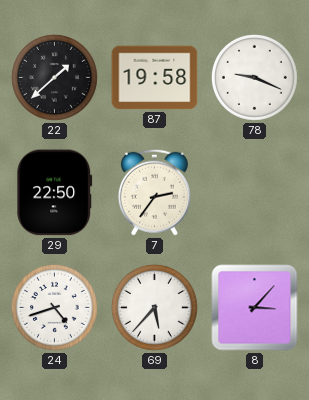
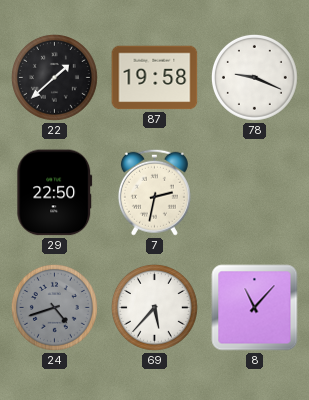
7: 2:36 -> 2:32 (154, 192)
24 dial: white -> grey (54, 307)
8: 3:07 -> 11:07 (255, 308)
